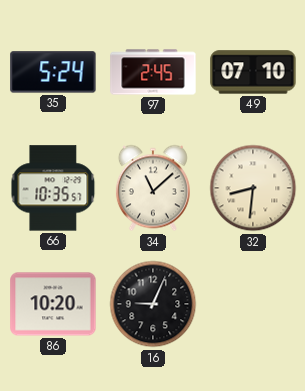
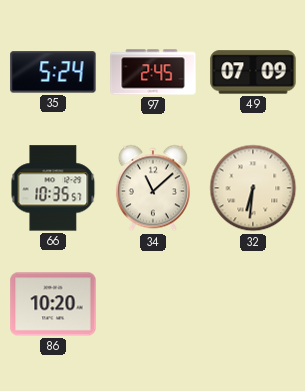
49: 07:10 -> 07:09 (253, 72)
32: 8:31 -> 6:31 (253, 188)
16: 9:04 -> none (153, 304)
